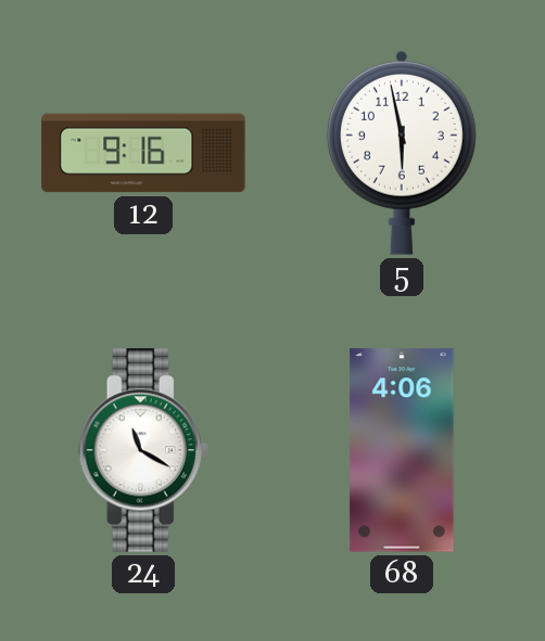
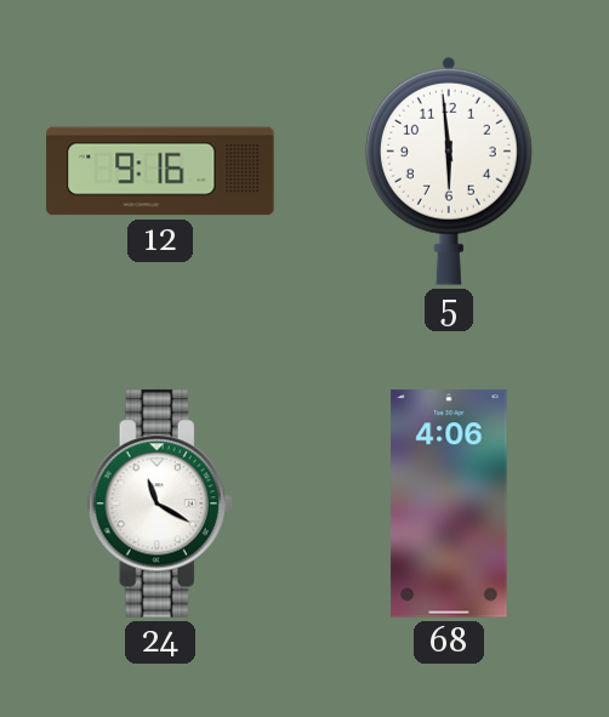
5: 5:58 -> 5:59 (449, 171)
